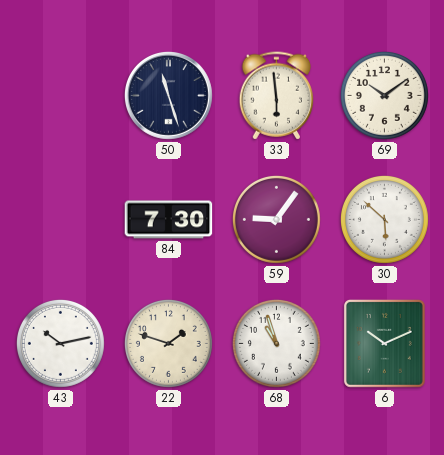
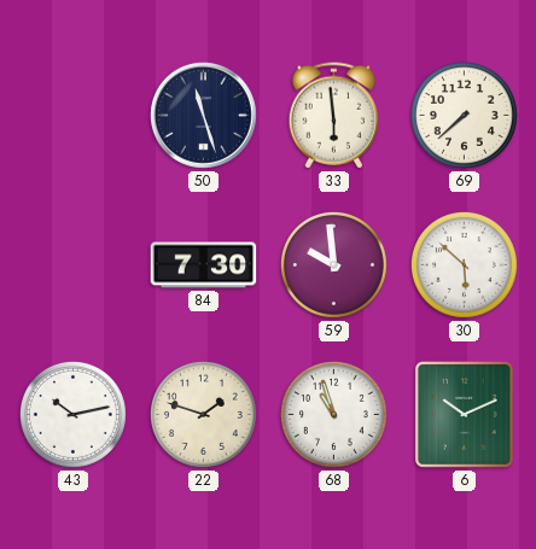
69: 10:09 -> 7:38 (464, 115)
59: 9:06 -> 9:59 (333, 264)
